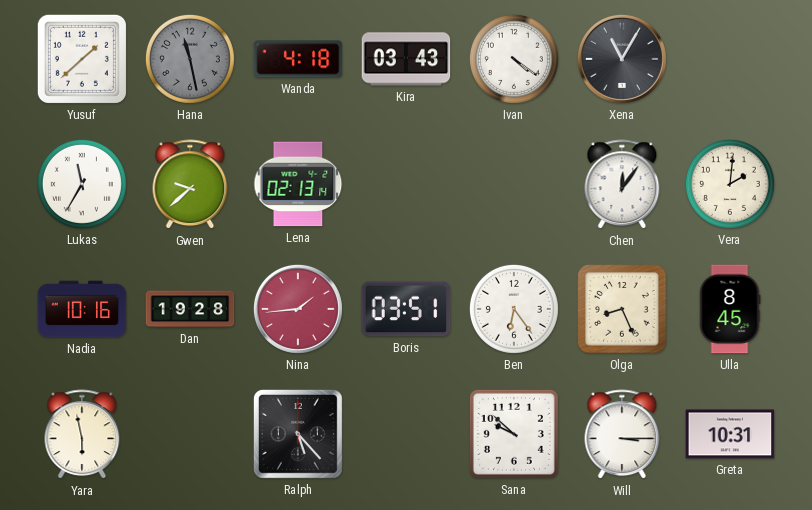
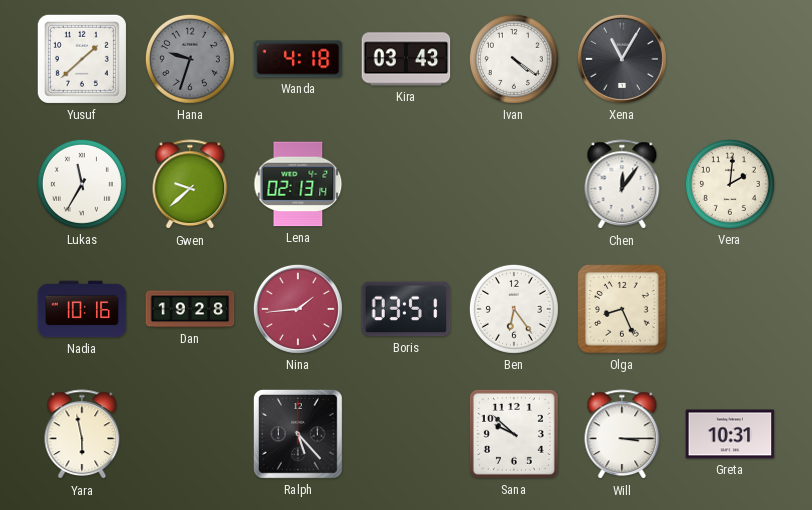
Hana: 11:28 -> 9:33 (190, 59)
Ulla: 8:45 -> none (730, 309)
